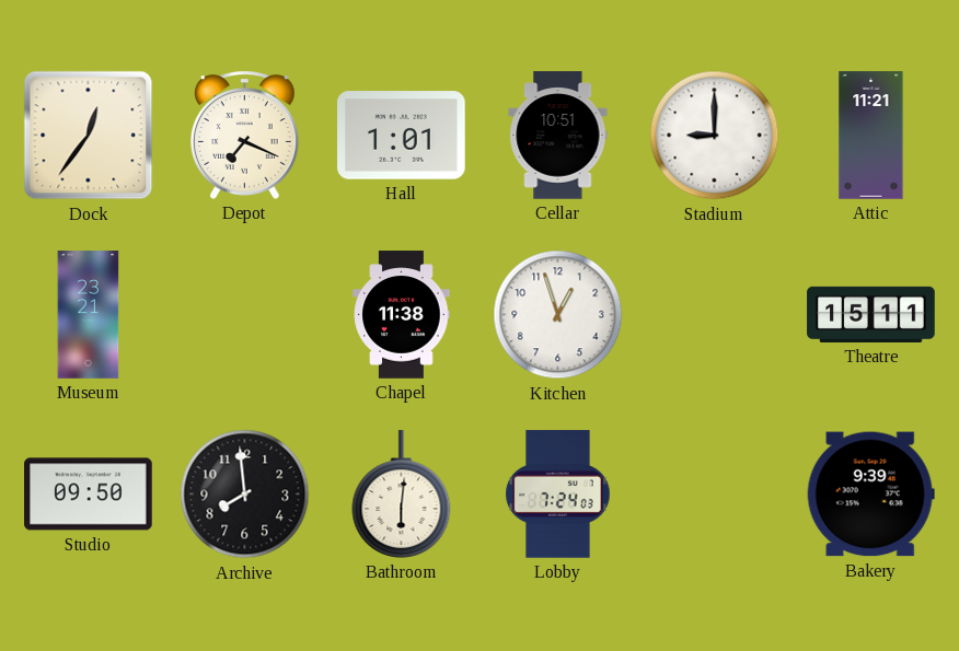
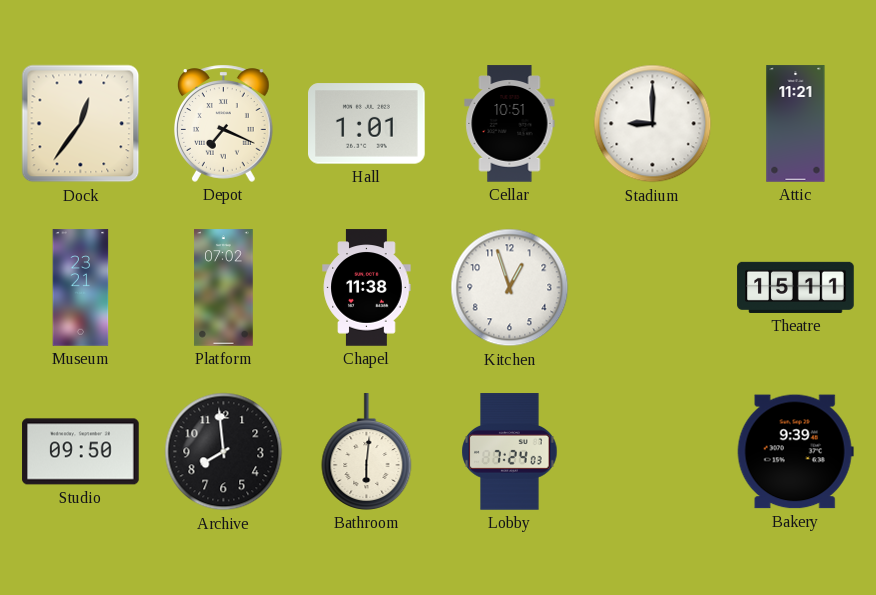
Platform: none -> 07:02 (224, 288)
